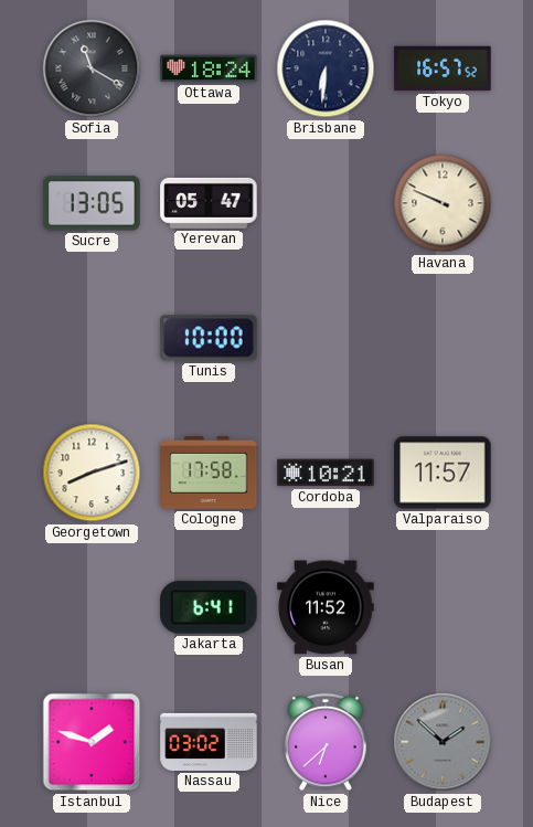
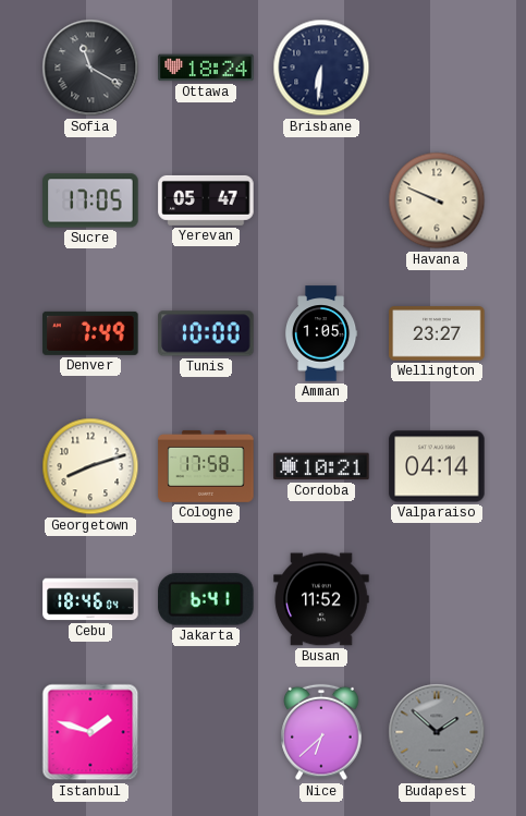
Tokyo: 16:57 -> none (443, 68)
Sucre: 13:05 -> 17:05 (90, 200)
Denver: none -> 7:49 (90, 333)
Amman: none -> 1:05 (321, 333)
Wellington: none -> 23:27 (437, 333)
Valparaiso: 11:57 -> 04:14 (437, 466)
Cebu: none -> 18:46 (90, 599)
Nassau: 03:02 -> none (209, 742)
